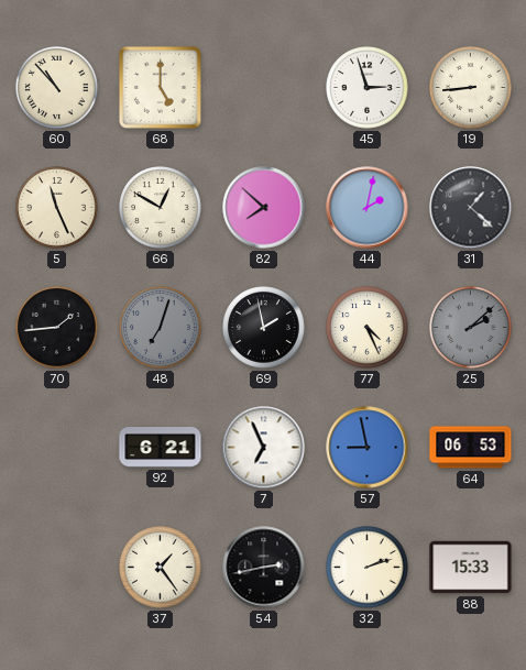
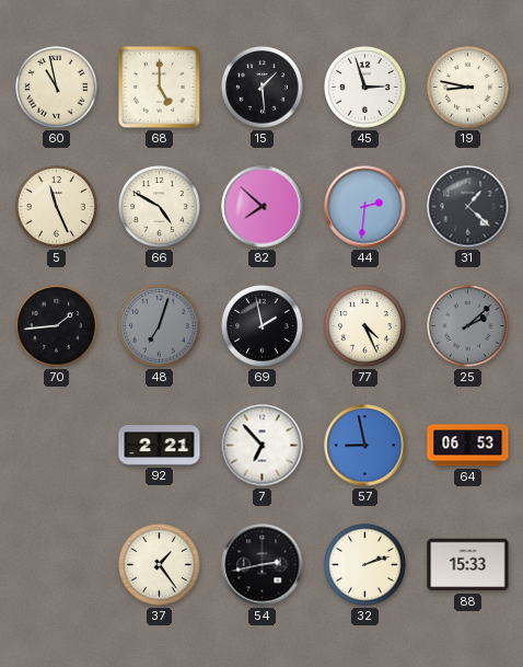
60: 10:53 -> 10:58 (57, 88)
15: none -> 1:29 (263, 88)
19: 8:44 -> 8:47 (468, 88)
66: 12:50 -> 4:50 (160, 207)
44: 2:02 -> 2:31 (365, 207)
92: 6:21 -> 2:21 (160, 446)
7: 6:56 -> 6:53 (263, 446)
